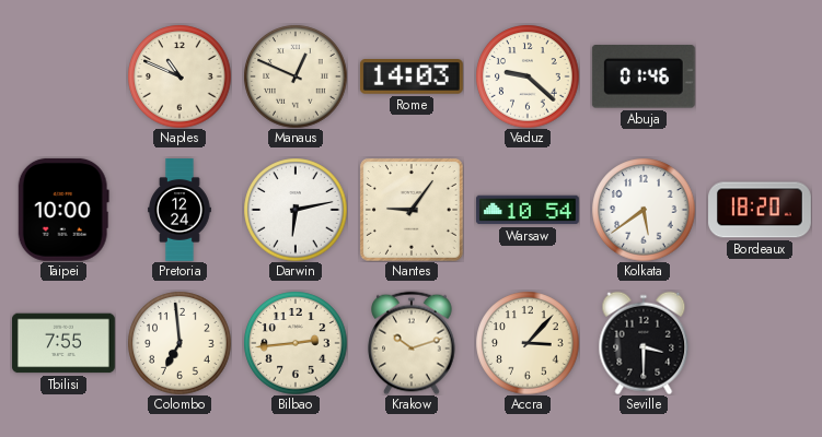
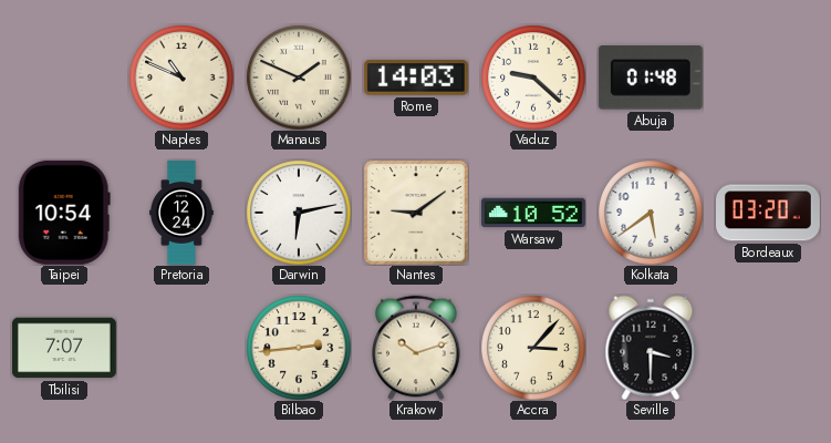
Manaus: 12:49 -> 1:49 (299, 78)
Abuja: 01:46 -> 01:48 (651, 79)
Taipei: 10:00 -> 10:54 (64, 213)
Nantes: 9:06 -> 9:09 (416, 213)
Warsaw: 10:54 -> 10:52 (533, 213)
Bordeaux: 18:20 -> 03:20 (769, 213)
Tbilisi: 7:55 -> 7:07 (65, 348)
Colombo: 6:59 -> none (180, 343)
